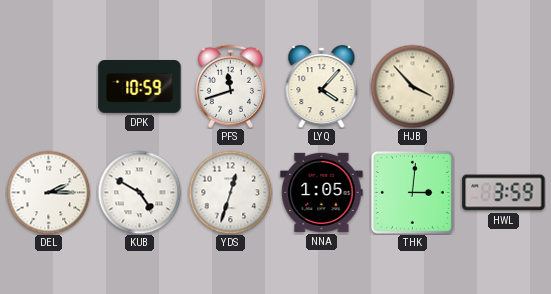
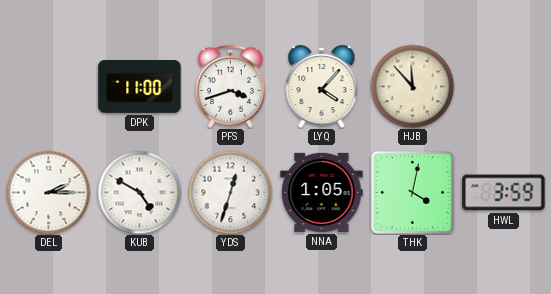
DPK: 10:59 -> 11:00 (140, 87)
PFS: 11:42 -> 3:42 (230, 86)
HJB: 3:53 -> 11:53 (412, 86)
THK: 3:01 -> 4:02 (412, 192)
